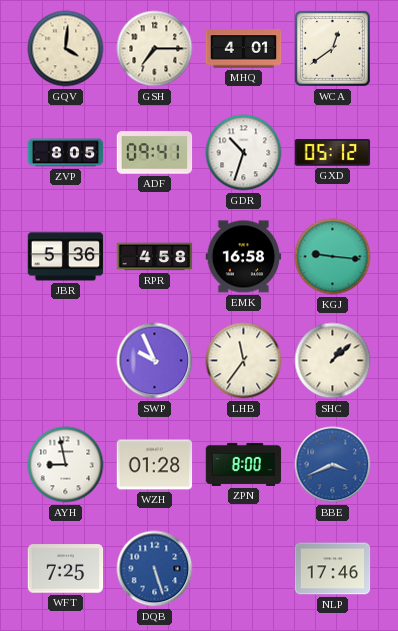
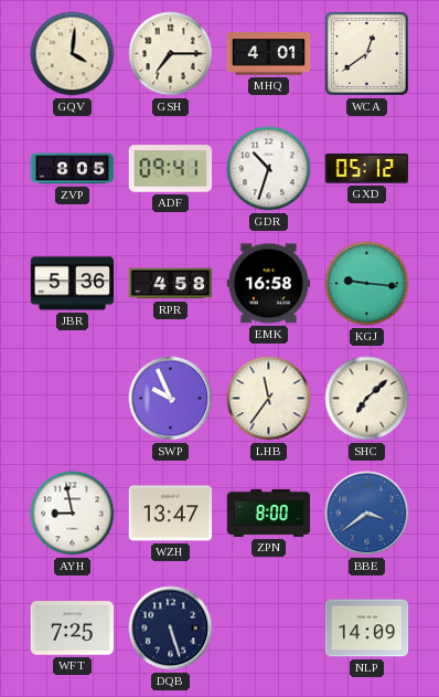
SHC: 1:08 -> 7:08 (367, 399)
WZH: 01:28 -> 13:47 (171, 514)
BBE: 3:41 -> 3:39 (367, 514)
DQB dial: blue -> navy (171, 629)
NLP: 17:46 -> 14:09 (367, 629)
